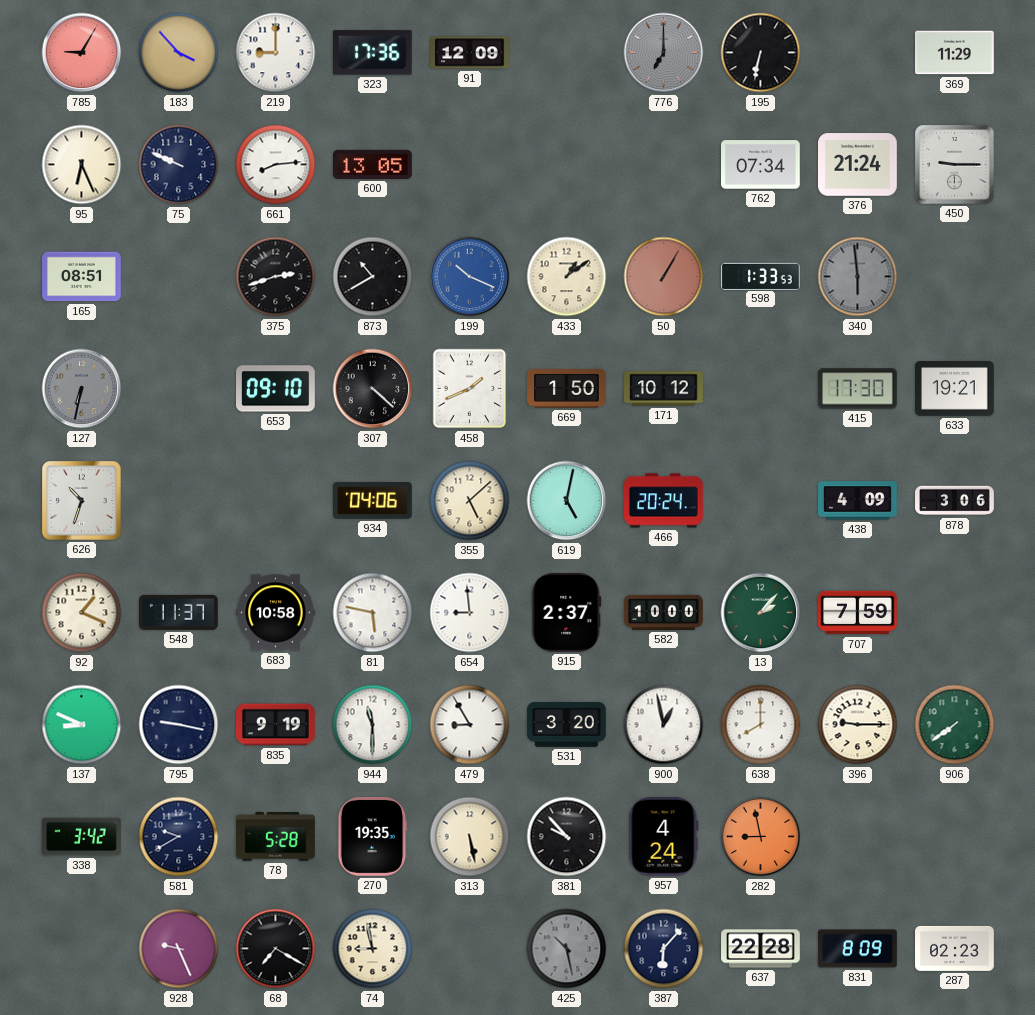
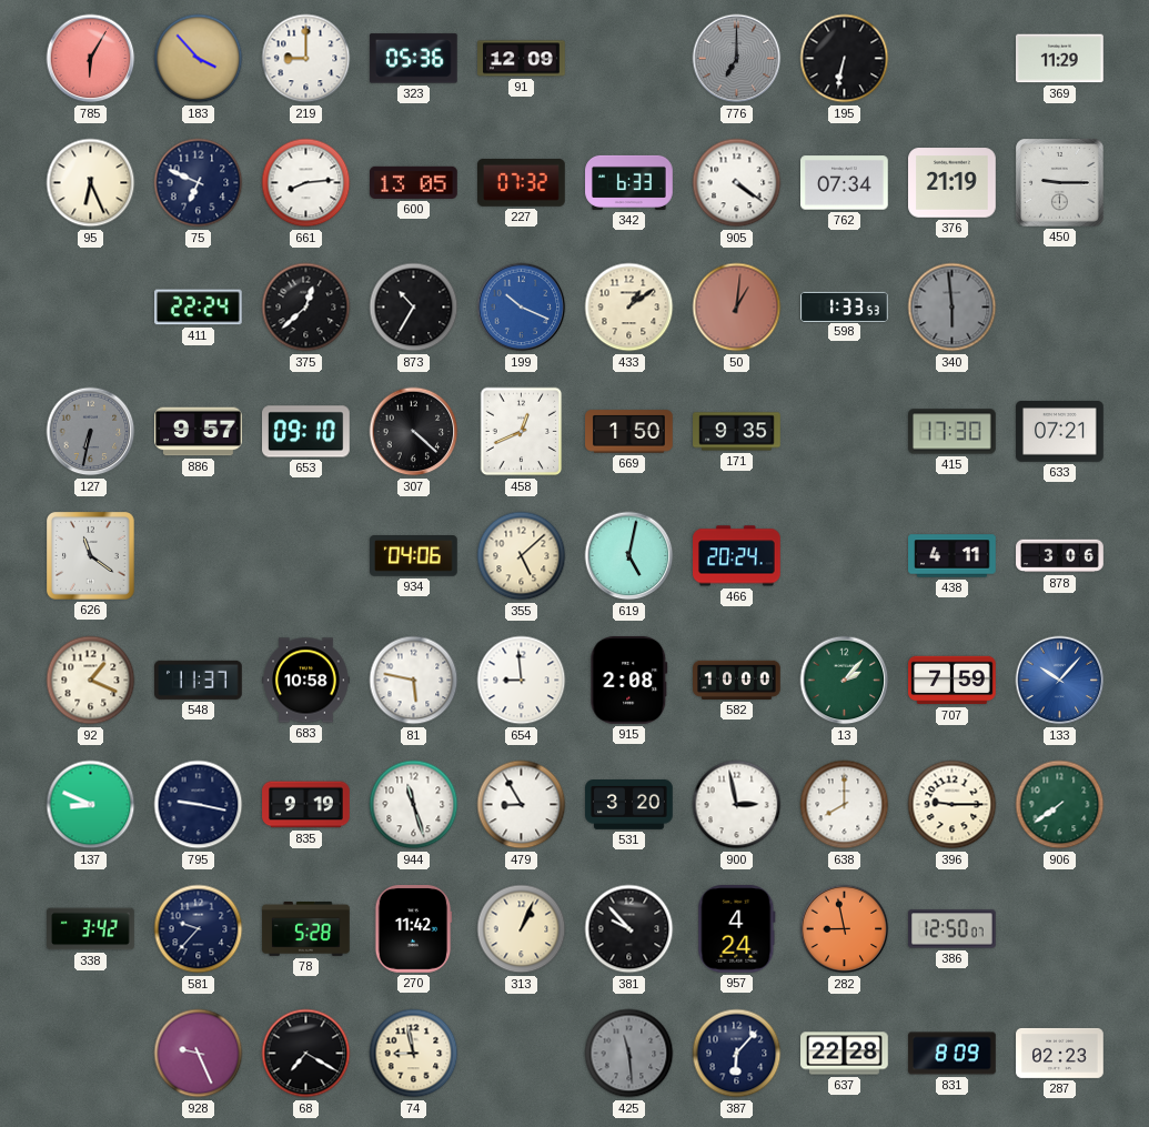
785: 9:05 -> 6:05 (91, 59)
323: 17:36 -> 05:36 (413, 59)
75: 9:49 -> 6:49 (199, 183)
227: none -> 07:32 (522, 183)
342: none -> 6:33 (629, 182)
905: none -> 4:21 (737, 183)
376: 21:24 -> 21:19 (953, 183)
165: 08:51 -> none (82, 277)
411: none -> 22:24 (199, 308)
375: 2:42 -> 12:38 (306, 308)
873: 10:40 -> 10:35 (414, 308)
50: 1:05 -> 1:01 (737, 308)
886: none -> 9:57 (199, 432)
458: 1:41 -> 12:41 (522, 432)
171: 10:12 -> 9:35 (737, 432)
633: 19:21 -> 07:21 (1060, 432)
626: 10:33 -> 11:21 (91, 556)
438: 4:09 -> 4:11 (953, 556)
915: 2:37 -> 2:08 (629, 681)
133: none -> 10:07 (1060, 681)
944: 11:30 -> 11:27 (414, 805)
900: 12:58 -> 2:58 (737, 805)
581: 9:40 -> 9:37 (199, 929)
270: 19:35 -> 11:42 (413, 929)
313: 5:28 -> 1:04 (522, 929)
386: none -> 12:50 (953, 929)
425: 10:28 -> 11:29 (629, 1054)
